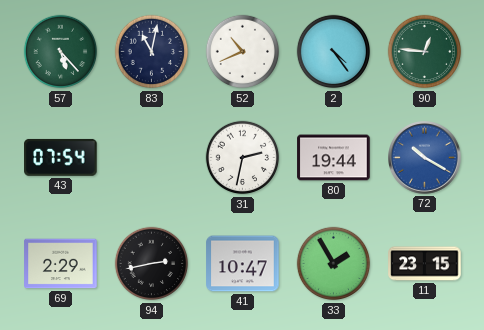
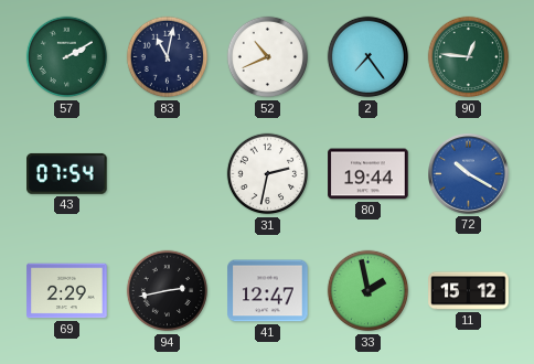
57: 5:23 -> 2:10 (67, 57)
2: 4:24 -> 7:24 (369, 57)
41: 10:47 -> 12:47 (268, 291)
33: 1:55 -> 1:58 (369, 291)
11: 23:15 -> 15:12 (469, 291)
